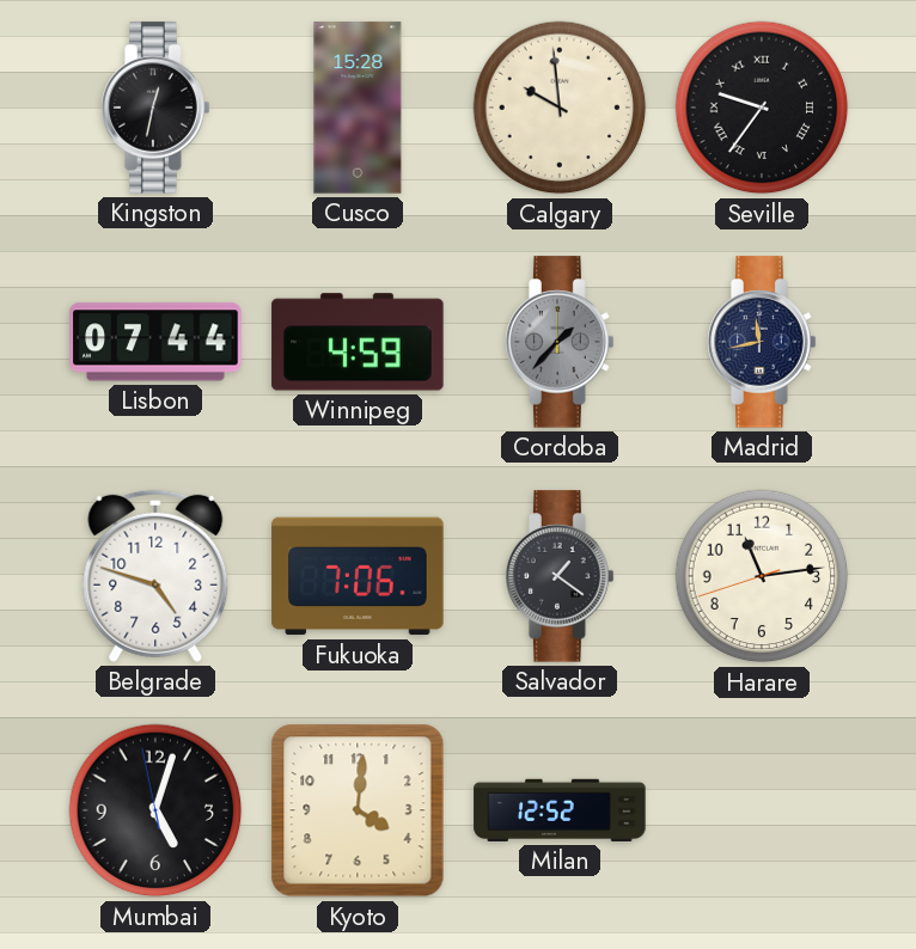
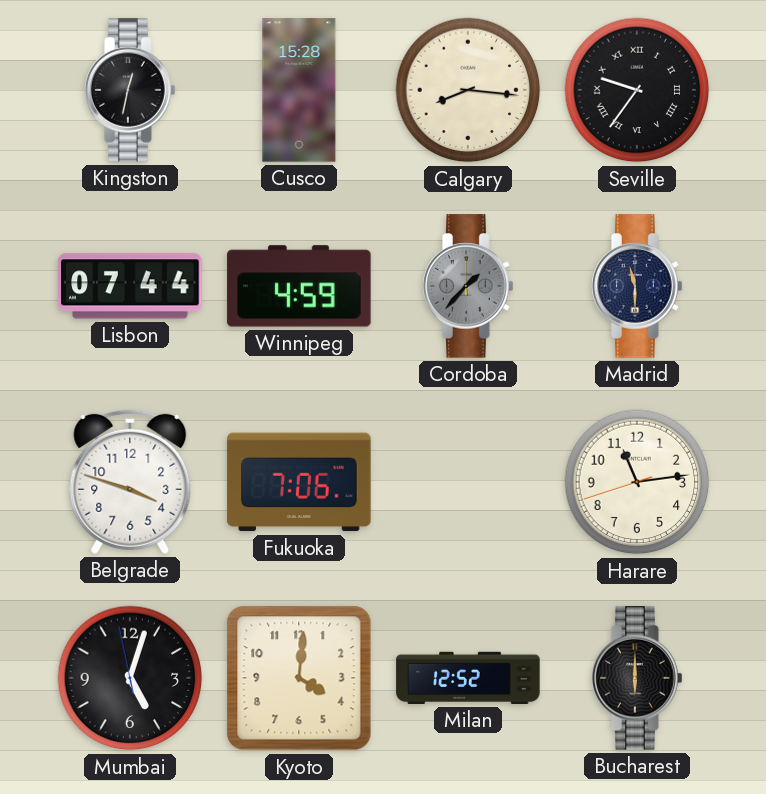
Calgary: 9:59 -> 8:16 (468, 90)
Madrid: 11:43 -> 11:30 (637, 286)
Belgrade: 4:48 -> 3:48 (130, 482)
Salvador: 1:21 -> none (560, 576)
Bucharest: none -> 6:00 (637, 678)
